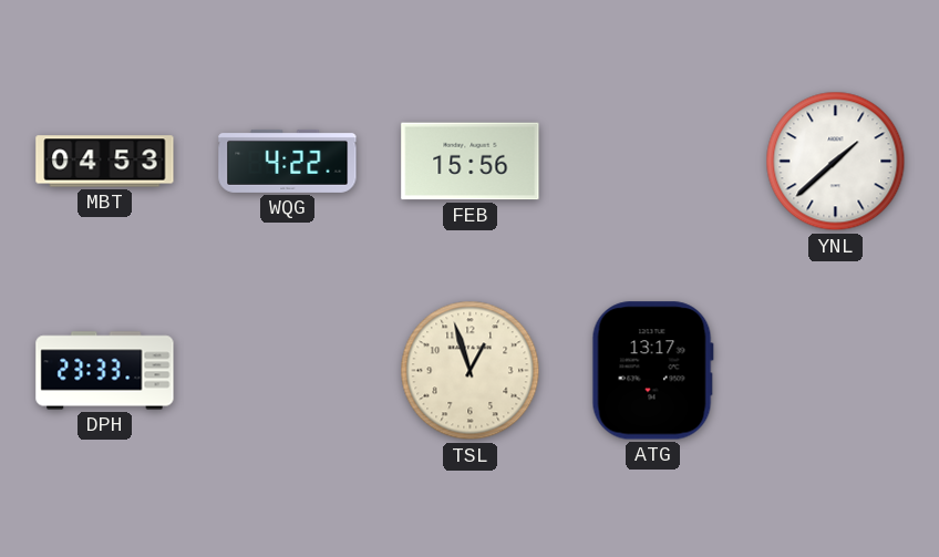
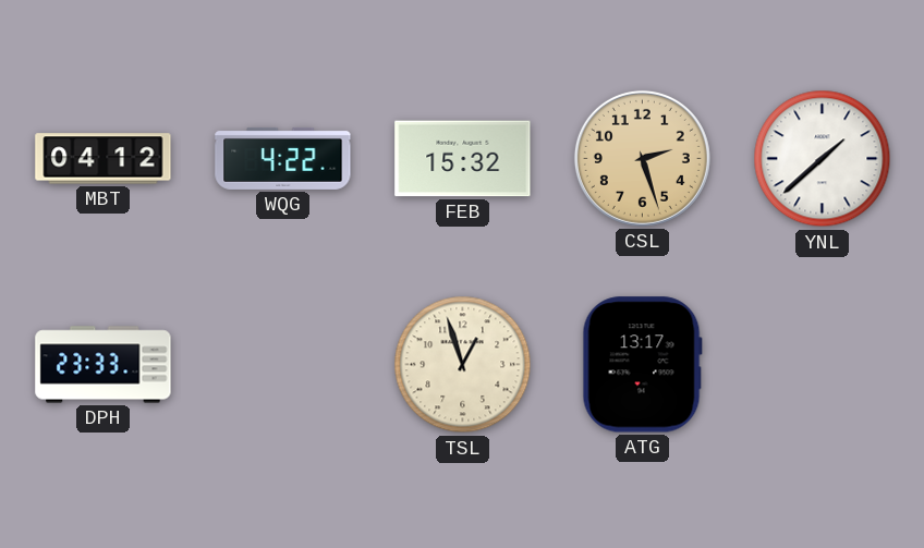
MBT: 04:53 -> 04:12 (104, 159)
FEB: 15:56 -> 15:32 (463, 159)
CSL: none -> 2:27 (642, 158)
